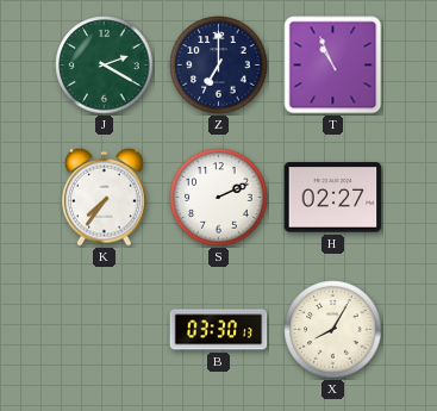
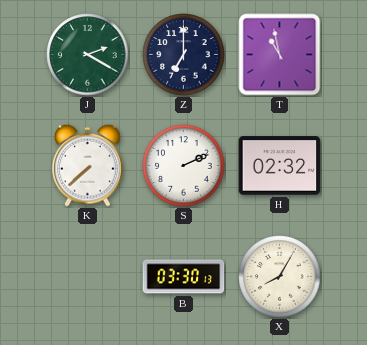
T: 10:56 -> 10:58 (280, 55)
K: 7:36 -> 7:38 (88, 165)
H: 02:27 -> 02:32 (280, 166)
